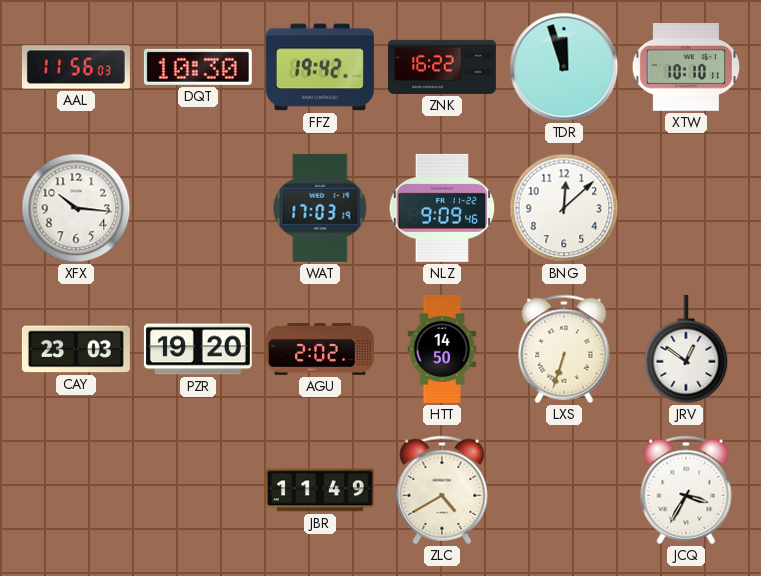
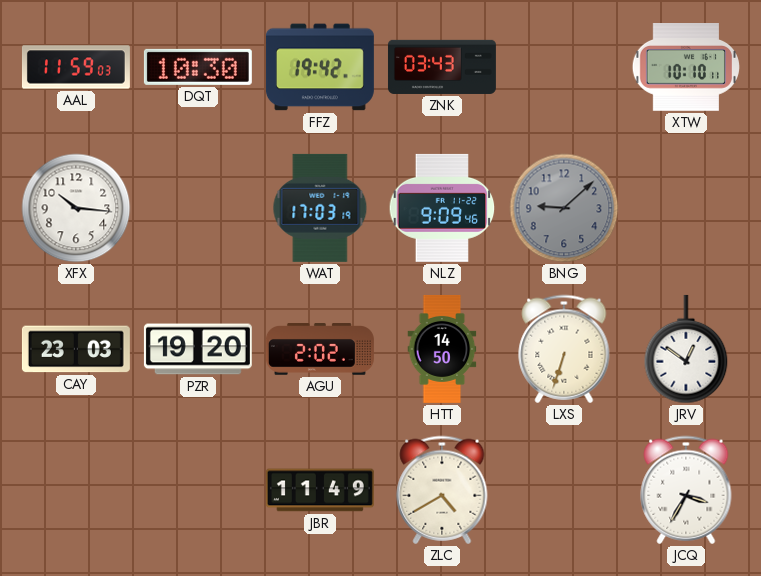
AAL: 11:56 -> 11:59 (76, 67)
ZNK: 16:22 -> 03:43 (442, 67)
TDR: 11:57 -> none (564, 67)
BNG: 12:08 -> 9:08 (564, 208)
BNG dial: white -> grey (564, 208)
